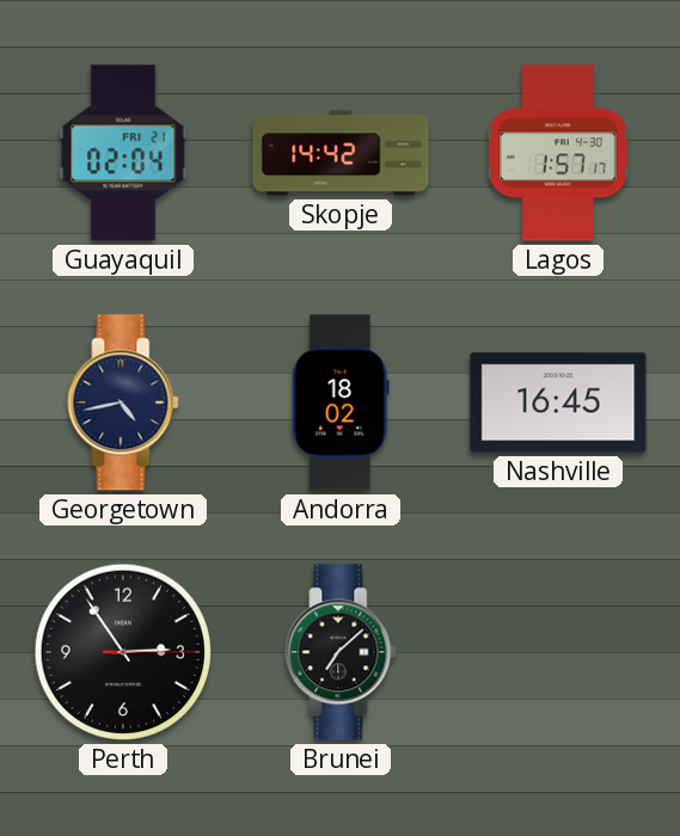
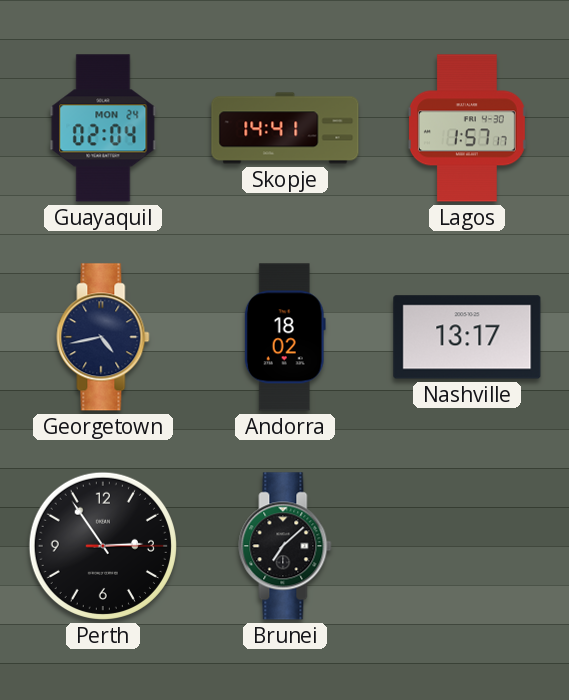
Guayaquil date: FRI 21 -> MON 24 (103, 128)
Skopje: 14:42 -> 14:41 (285, 128)
Nashville: 16:45 -> 13:17 (467, 337)
